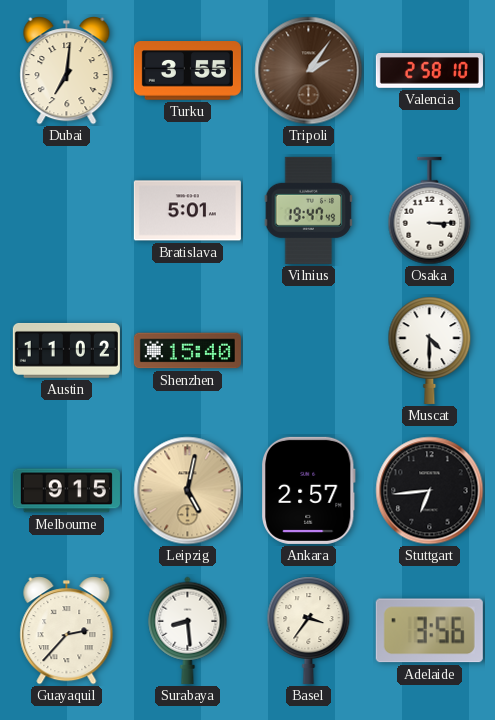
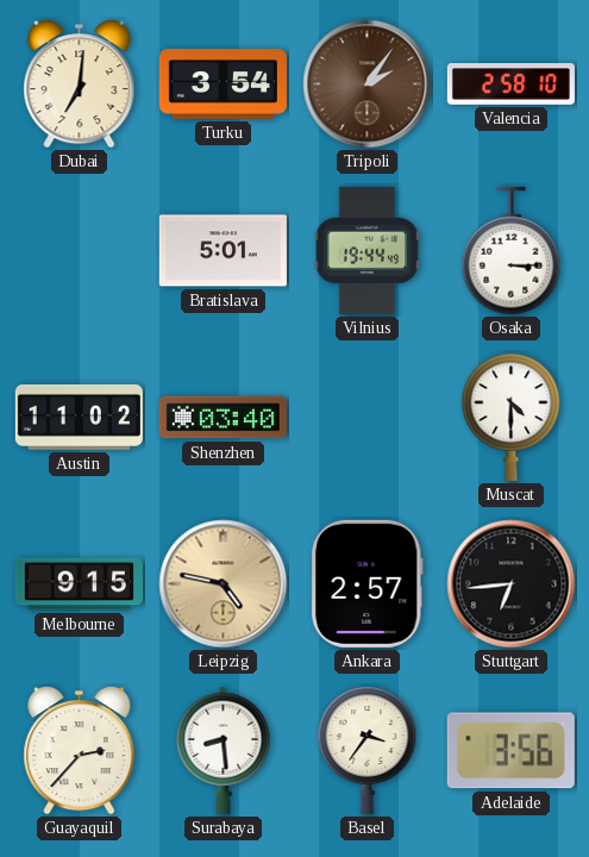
Turku: 3:55 -> 3:54 (223, 85)
Vilnius: 19:47 -> 19:44 (368, 250)
Shenzhen: 15:40 -> 03:40 (223, 418)
Leipzig: 5:02 -> 4:47 (224, 584)
